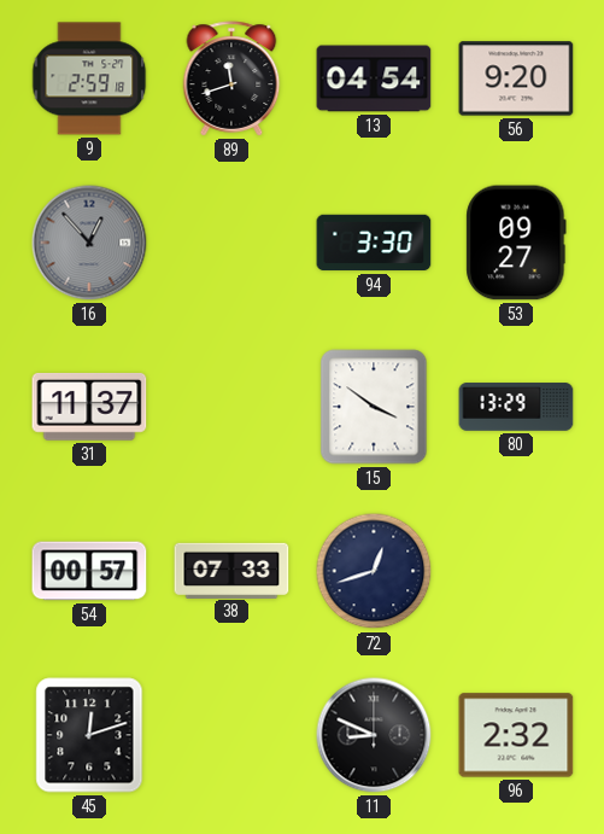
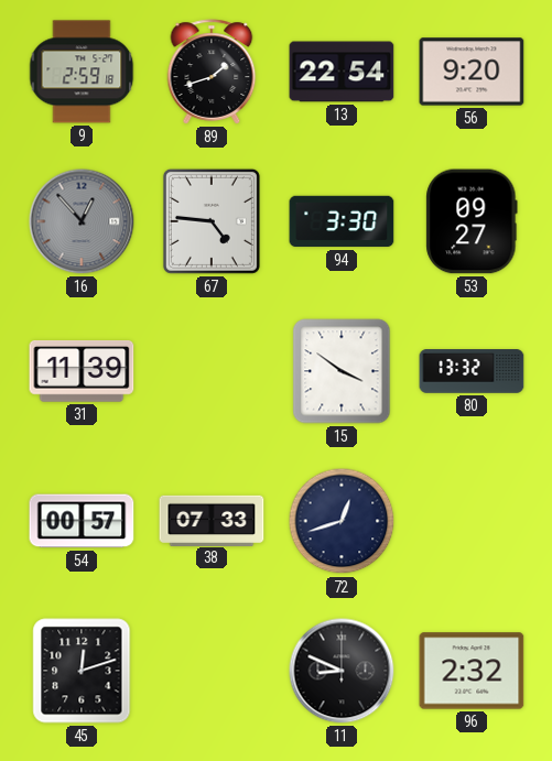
89: 11:42 -> 1:42 (212, 72)
13: 04:54 -> 22:54 (342, 72)
67: none -> 4:46 (212, 221)
31: 11:37 -> 11:39 (82, 371)
80: 13:29 -> 13:32 (472, 371)
